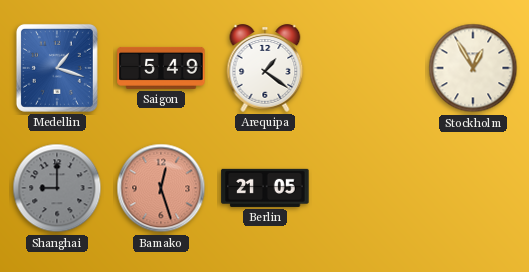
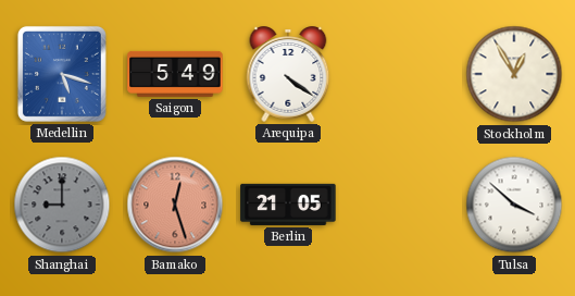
Medellin: 1:18 -> 5:18 (62, 74)
Arequipa: 1:21 -> 4:21 (288, 74)
Tulsa: none -> 3:52 (514, 205)
